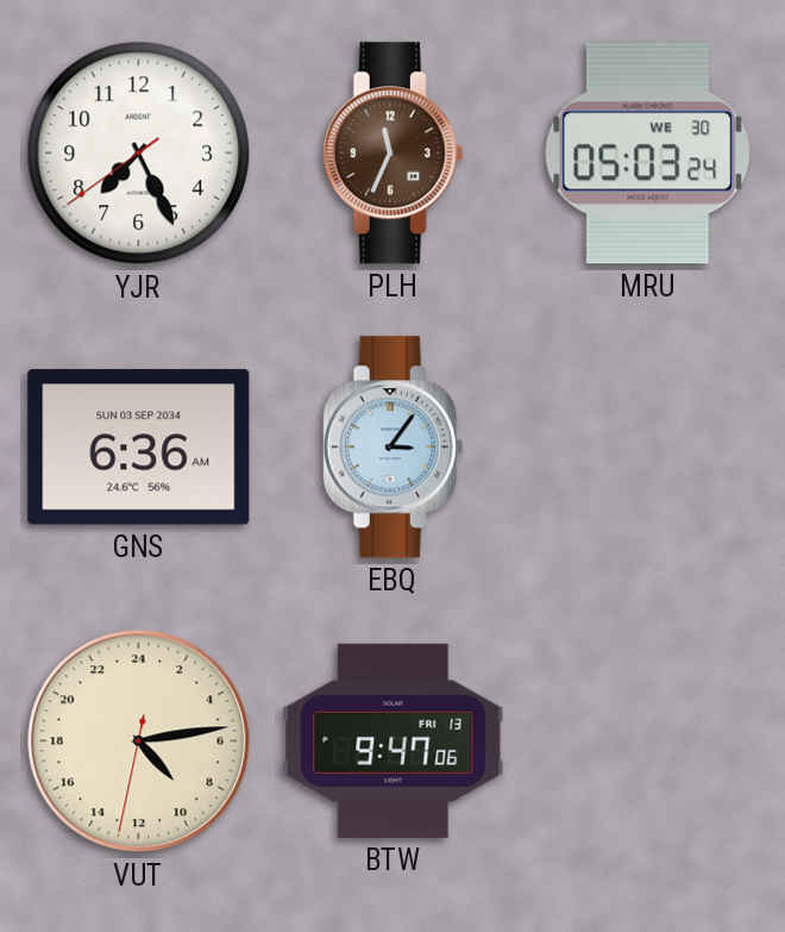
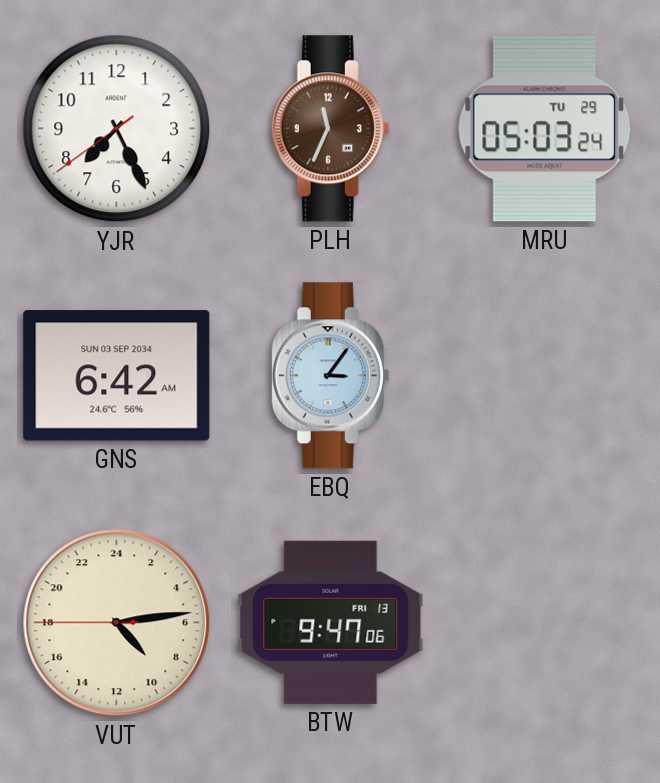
MRU date: WE 30 -> TU 29 (545, 129)
GNS: 6:36 -> 6:42 (117, 376)
VUT: 9:13:32 -> 9:13:45 (117, 623)
